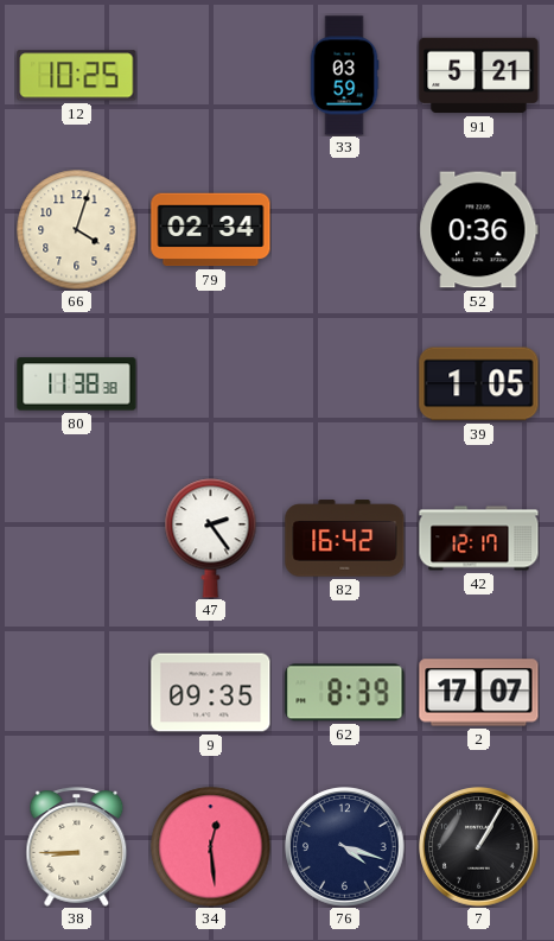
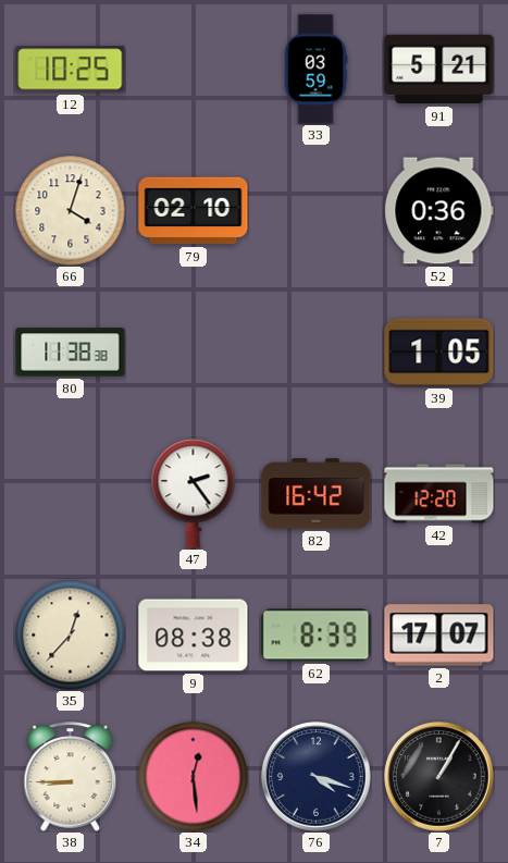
79: 02:34 -> 02:10 (194, 211)
42: 12:17 -> 12:20 (439, 494)
35: none -> 12:37 (71, 636)
9: 09:35 -> 08:38 (194, 636)
